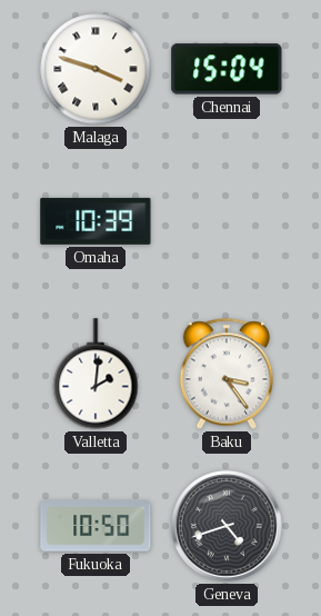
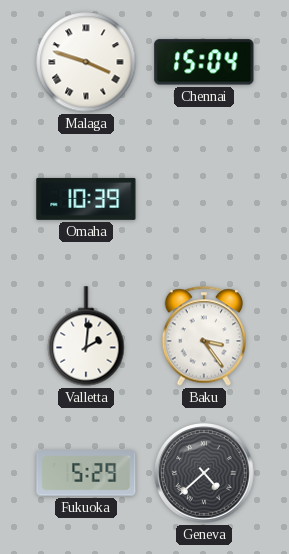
Fukuoka: 10:50 -> 5:29 (86, 473)
Geneva: 4:42 -> 4:38 (204, 473)
